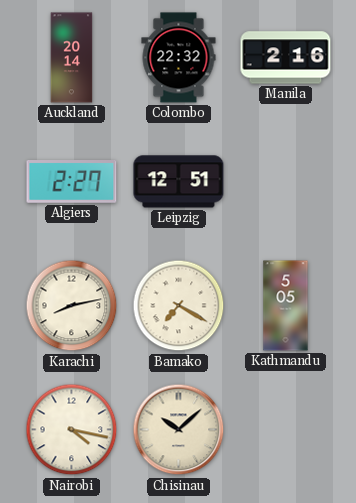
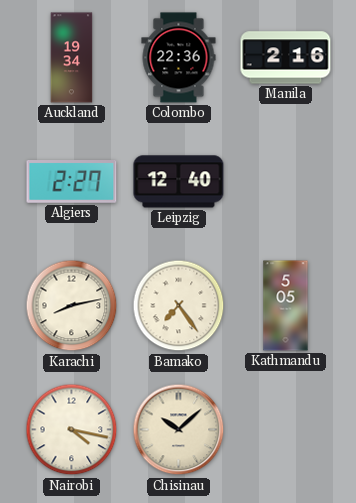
Auckland: 20:14 -> 19:34 (72, 58)
Colombo: 22:32 -> 22:36 (179, 58)
Leipzig: 12:51 -> 12:40 (179, 182)
Bamako: 7:20 -> 7:24 (179, 306)
